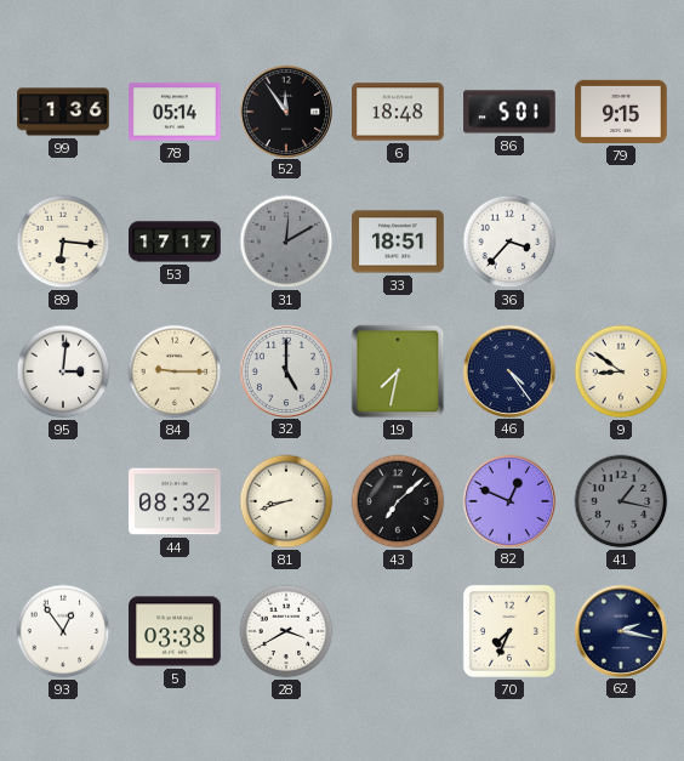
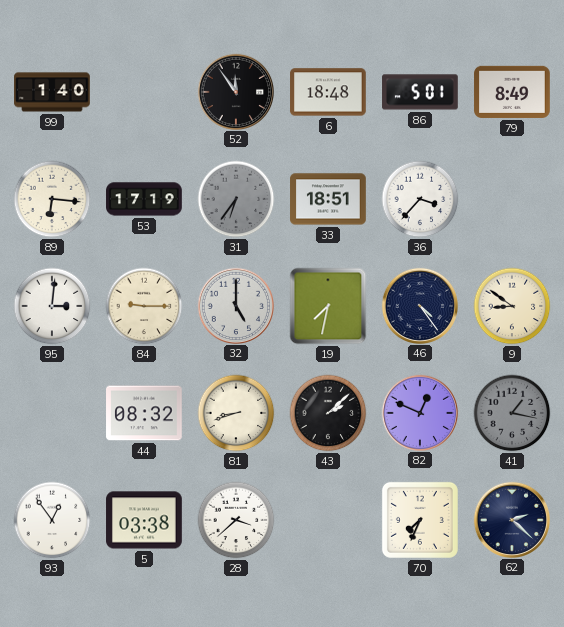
99: 1:36 -> 1:40 (52, 92)
78: 05:14 -> none (175, 112)
79: 9:15 -> 8:49 (512, 92)
53: 17:17 -> 17:19 (144, 199)
31: 12:10 -> 6:36 (236, 199)
43: 7:08 -> 2:08 (328, 413)
28: 3:40 -> 3:38 (236, 520)
62: 2:17 -> 2:22 (511, 519)
